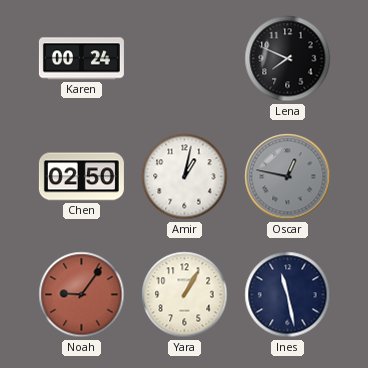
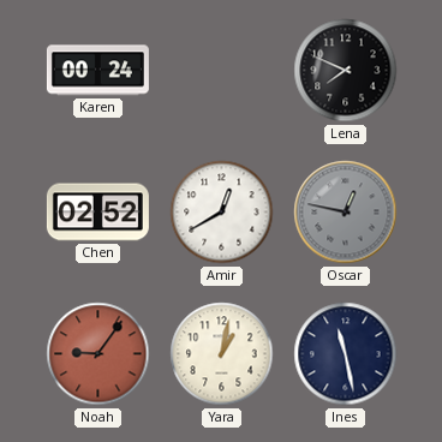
Chen: 02:50 -> 02:52 (97, 213)
Amir: 1:02 -> 12:40 (222, 213)
Yara: 1:05 -> 1:02 (222, 354)
